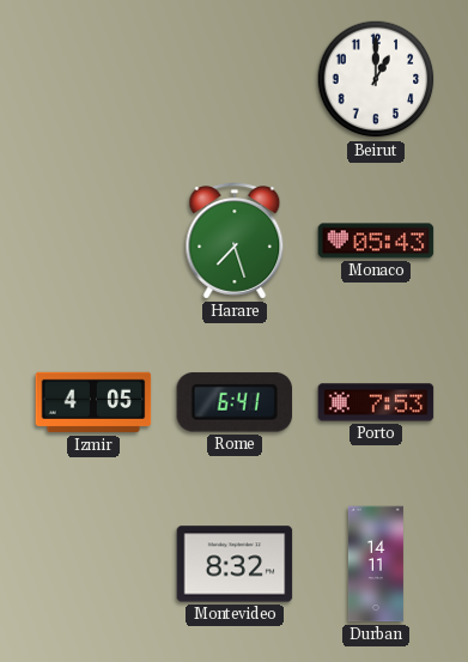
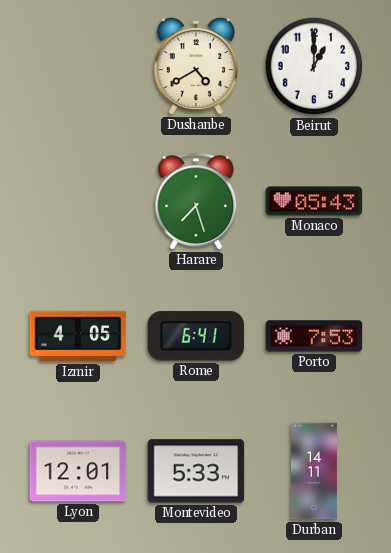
Dushanbe: none -> 4:40 (196, 66)
Lyon: none -> 12:01 (78, 471)
Montevideo: 8:32 -> 5:33 (196, 471)
